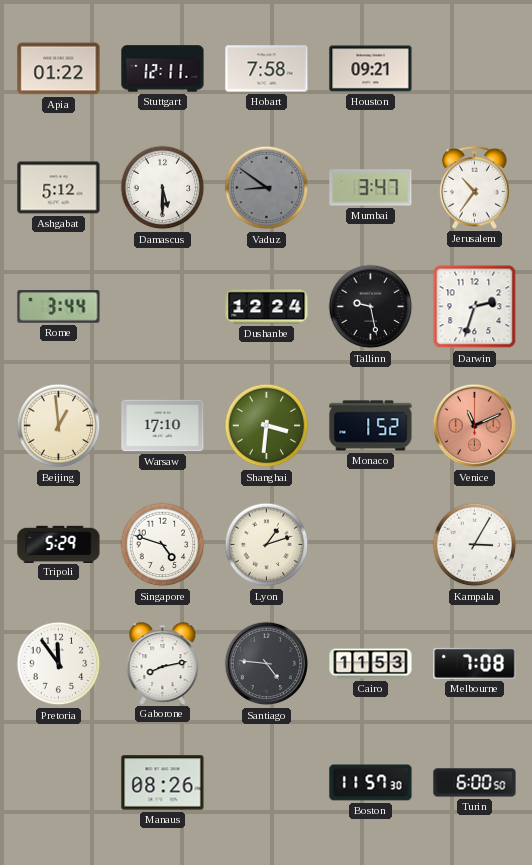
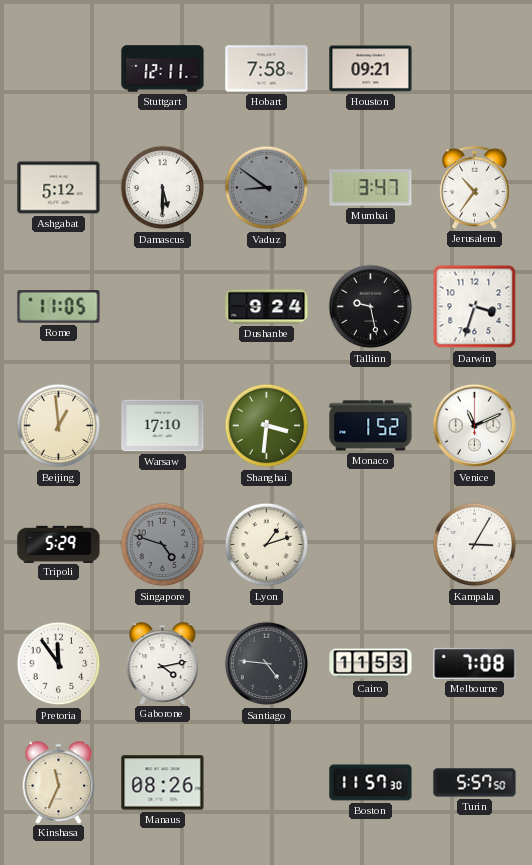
Apia: 01:22 -> none (59, 69)
Rome: 3:44 -> 11:05 (59, 307)
Dushanbe: 12:24 -> 9:24 (267, 307)
Darwin: 2:33 -> 3:33 (475, 307)
Venice dial: salmon -> white (475, 426)
Singapore dial: white -> grey (163, 545)
Gaborone: 8:13 -> 4:13 (163, 663)
Kinshasa: none -> 11:34 (59, 782)
Turin: 6:00 -> 5:57 (475, 783)
